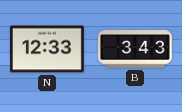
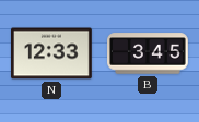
B: 3:43 -> 3:45 (149, 53)
